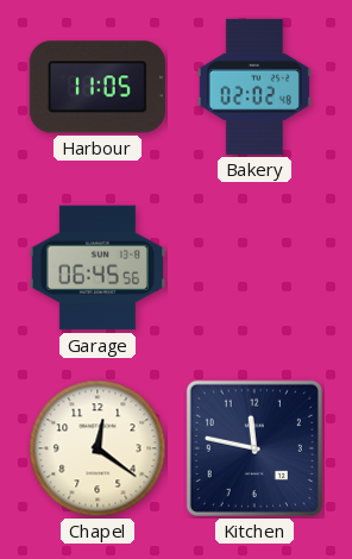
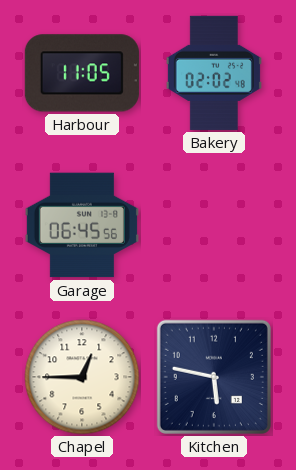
Chapel: 12:21 -> 12:45 (82, 377)
Kitchen: 11:47 -> 5:47 (214, 377)
